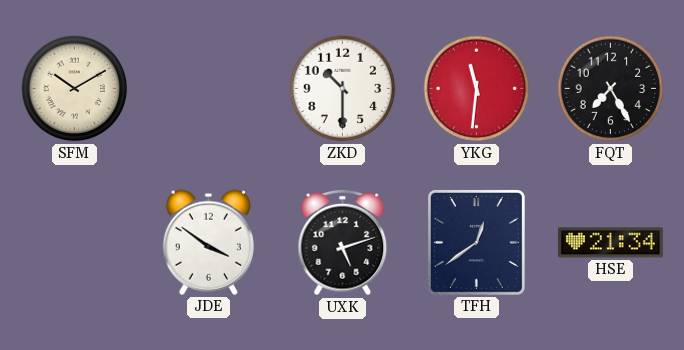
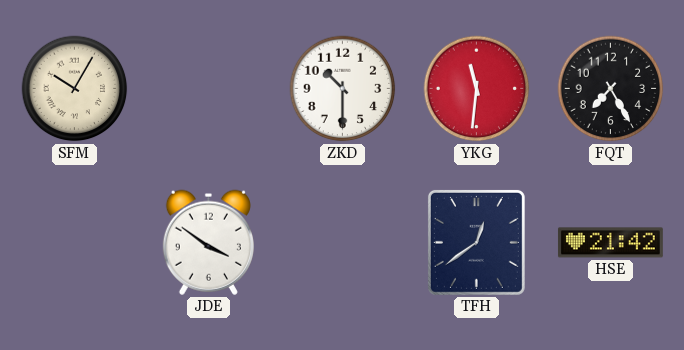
SFM: 10:10 -> 10:05 (75, 89)
UXK: 5:12 -> none (343, 243)
HSE: 21:34 -> 21:42 (610, 243)
